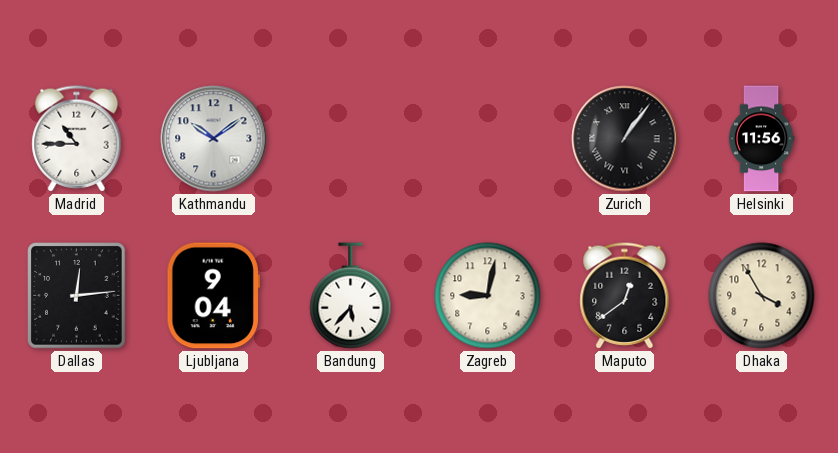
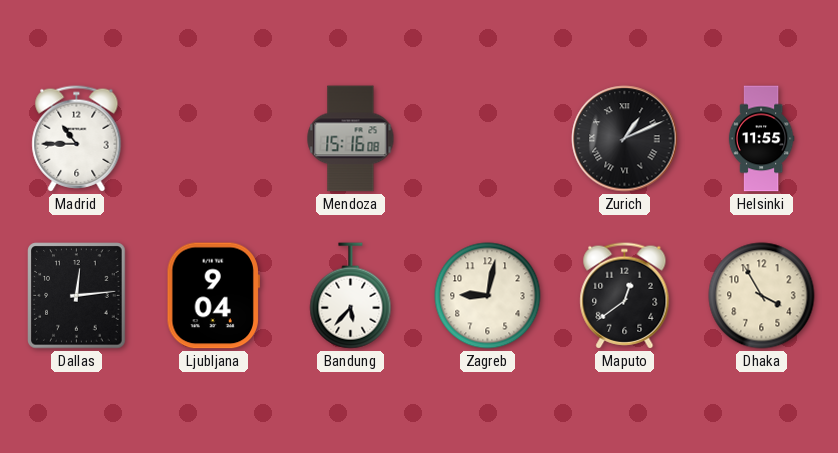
Kathmandu: 10:09 -> none (214, 139)
Mendoza: none -> 15:16 (351, 139)
Zurich: 1:06 -> 1:11 (625, 139)
Helsinki: 11:56 -> 11:55 (761, 139)
